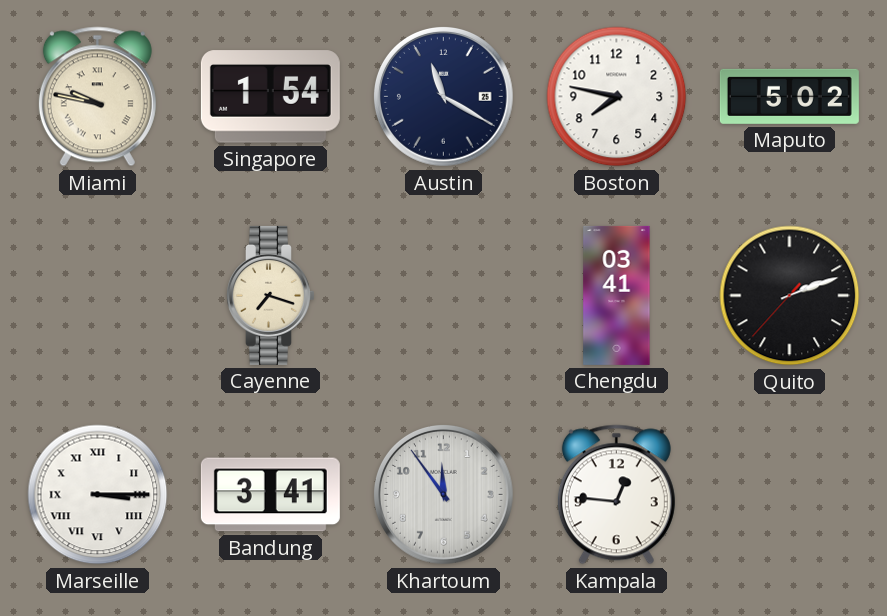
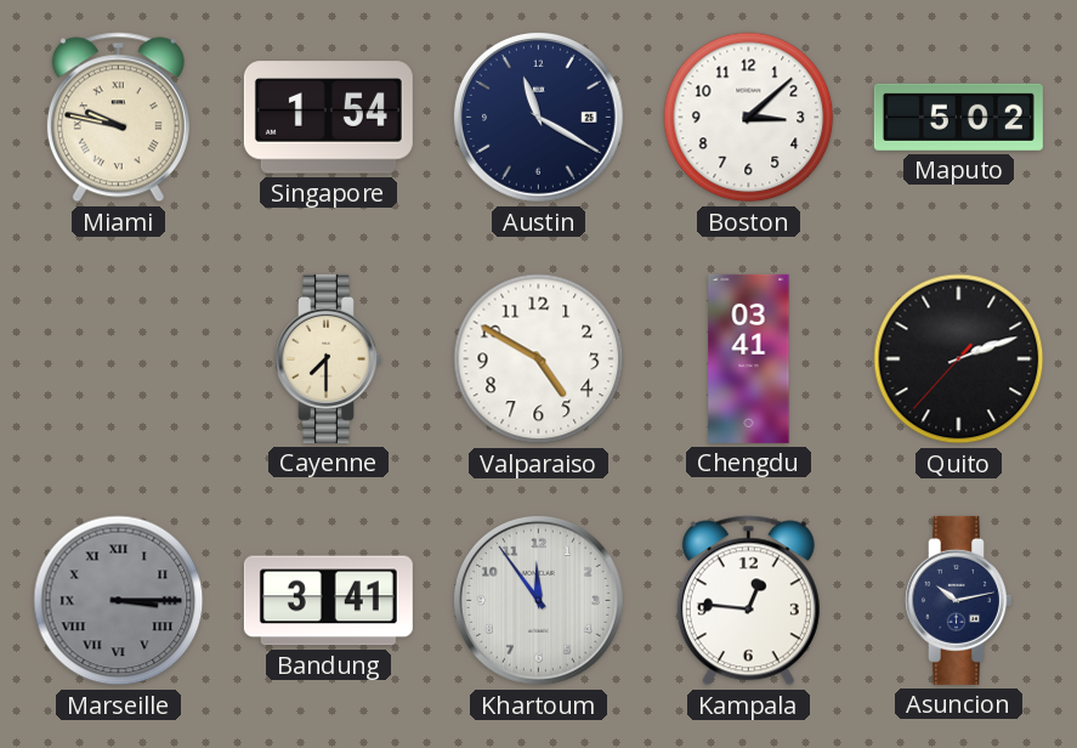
Boston: 7:47 -> 3:08 (749, 118)
Cayenne: 7:18 -> 7:30 (328, 358)
Valparaiso: none -> 4:50 (539, 359)
Marseille dial: white -> grey (119, 601)
Asuncion: none -> 10:13 (958, 600)
